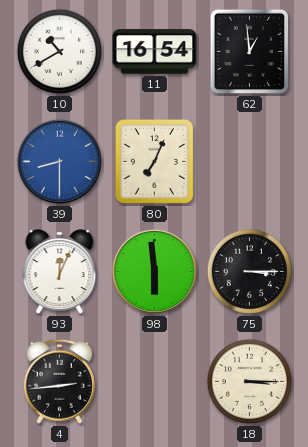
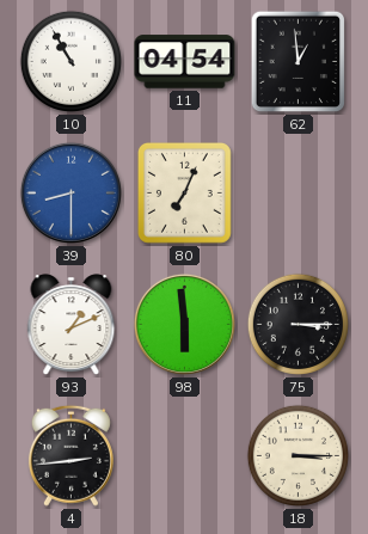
10: 10:40 -> 10:55 (70, 61)
11: 16:54 -> 04:54 (185, 62)
93: 12:04 -> 1:11 (72, 325)
